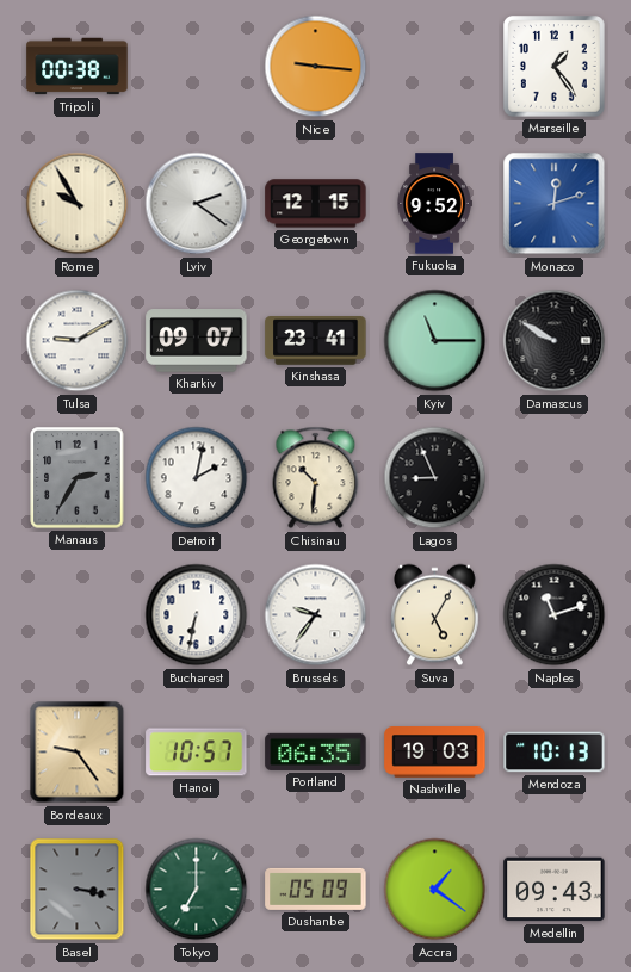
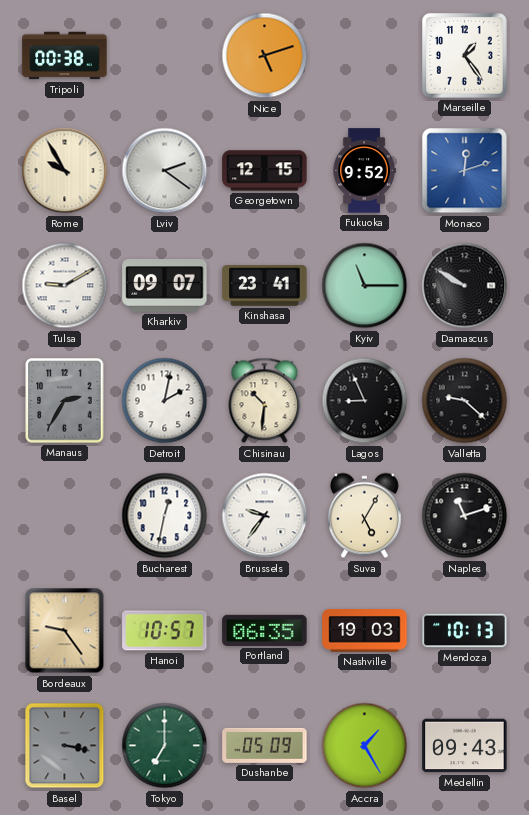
Nice: 9:16 -> 5:12 (265, 56)
Valletta: none -> 9:22 (465, 401)
Bucharest: 6:32 -> 12:32 (165, 516)
Accra: 1:21 -> 1:25 (365, 746)
